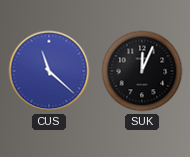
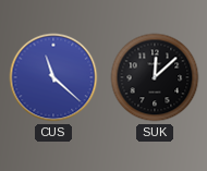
SUK: 12:04 -> 12:08 (155, 77)
